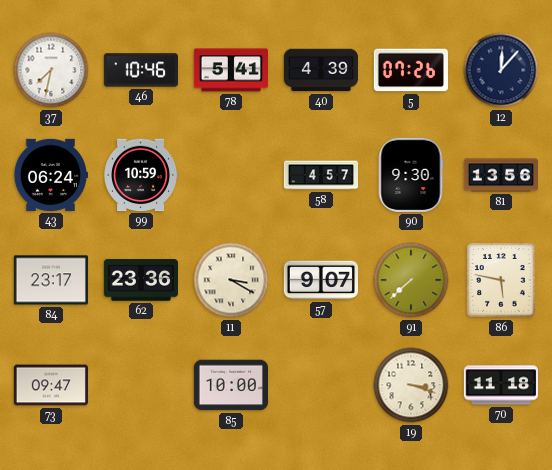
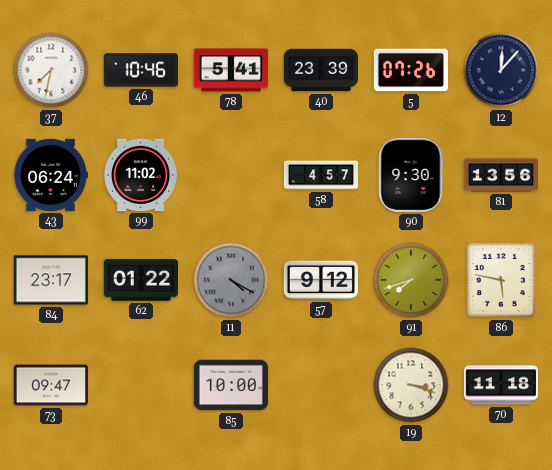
40: 4:39 -> 23:39 (320, 70)
99: 10:59 -> 11:02 (141, 175)
62: 23:36 -> 01:22 (141, 280)
11: 3:20 -> 4:20 (231, 280)
11 dial: cream -> grey (231, 280)
57: 9:07 -> 9:12 (320, 280)
91: 7:38 -> 7:42 (411, 280)
